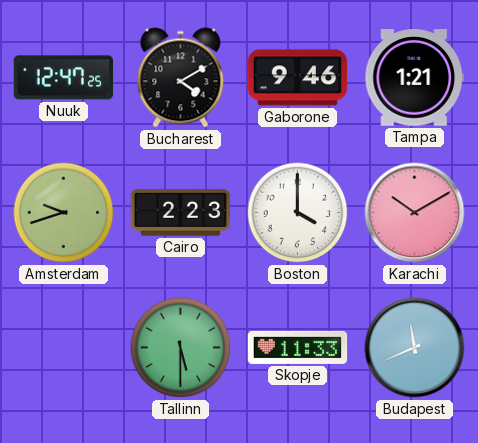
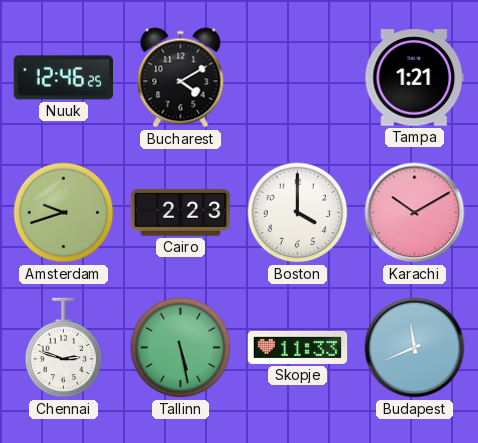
Nuuk: 12:47 -> 12:46 (64, 78)
Gaborone: 9:46 -> none (298, 78)
Chennai: none -> 2:48 (64, 348)
Tallinn: 5:30 -> 5:28 (181, 348)
